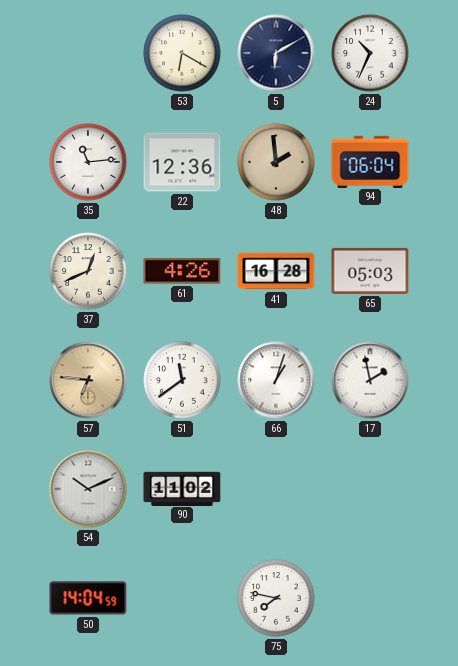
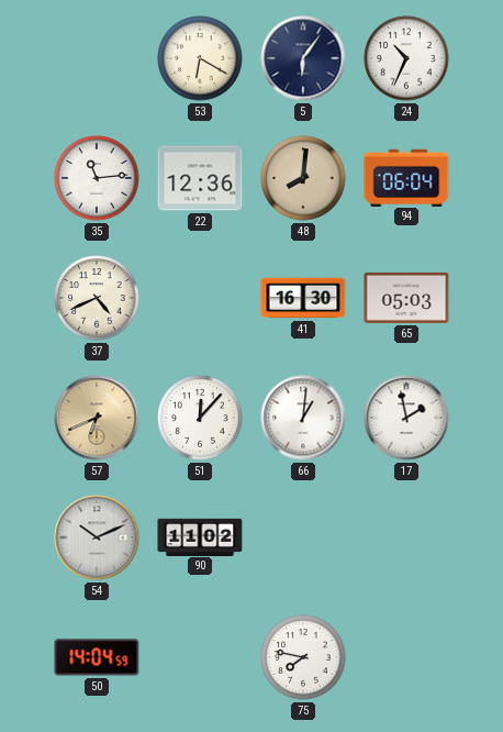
5: 6:10 -> 6:06 (303, 58)
48: 1:59 -> 8:01 (303, 178)
37: 12:41 -> 4:41 (97, 298)
61: 4:26 -> none (182, 271)
41: 16:28 -> 16:30 (303, 298)
57: 6:46 -> 6:41 (97, 418)
51: 11:39 -> 12:07 (200, 418)
66: 1:03 -> 1:01 (303, 418)
